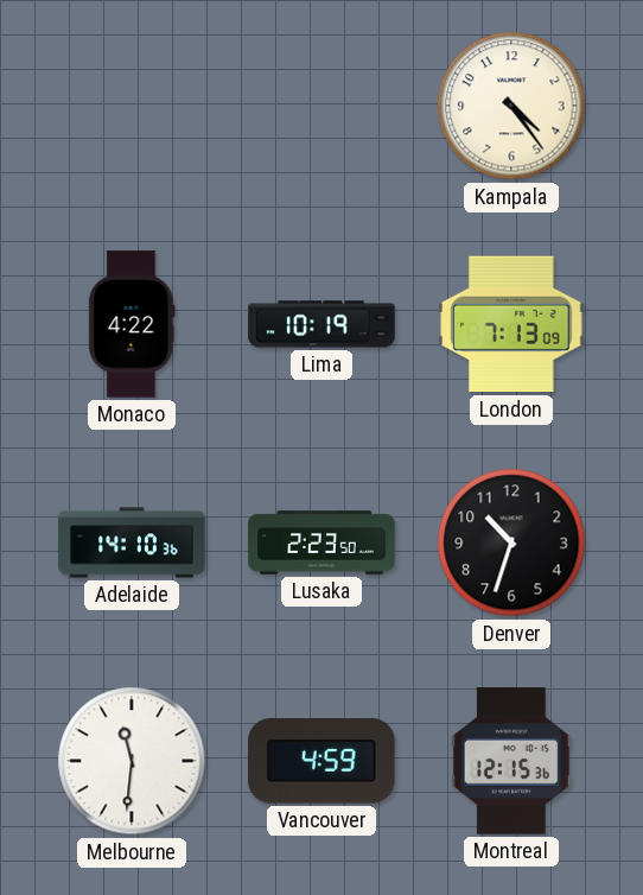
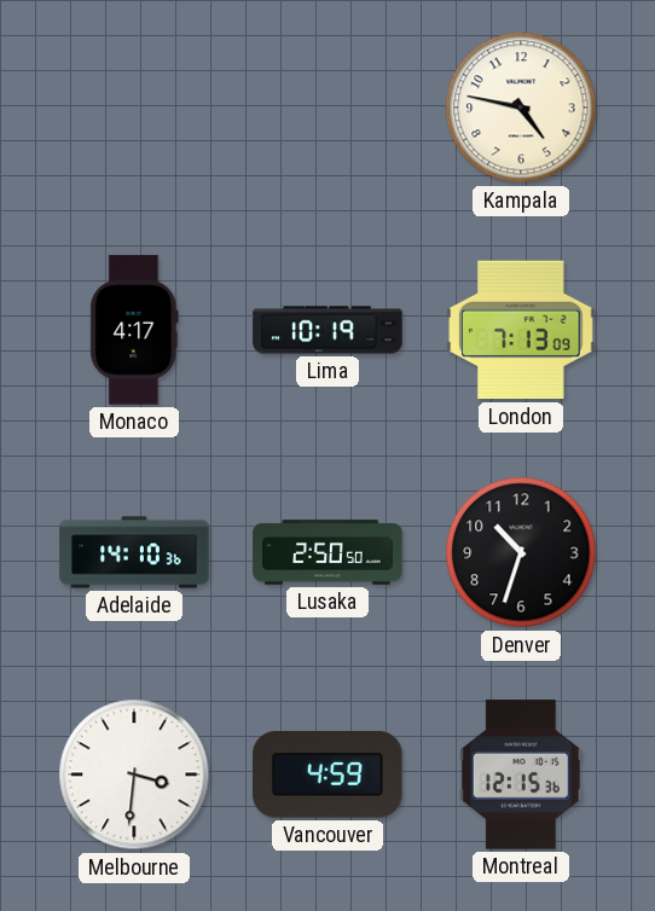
Kampala: 4:24 -> 4:47 (521, 108)
Monaco: 4:22 -> 4:17 (134, 330)
Lusaka: 2:23 -> 2:50 (327, 552)
Melbourne: 11:31 -> 3:31 (134, 774)
